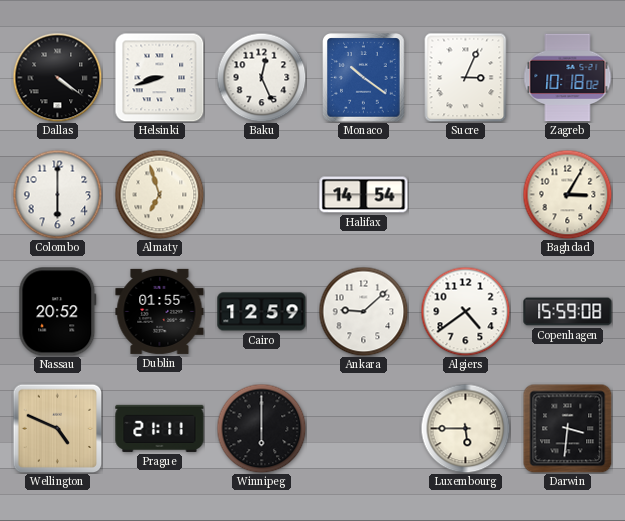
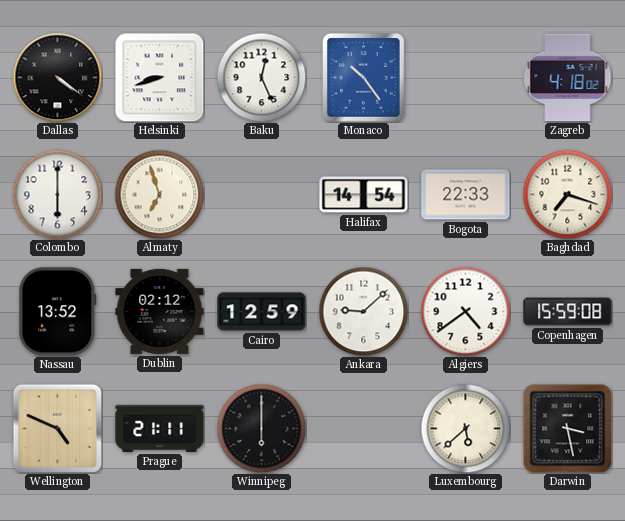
Monaco: 10:21 -> 10:24 (364, 78)
Sucre: 3:04 -> none (466, 77)
Zagreb: 10:18 -> 4:18 (568, 78)
Bogota: none -> 22:33 (466, 195)
Baghdad: 3:05 -> 7:18 (567, 194)
Nassau: 20:52 -> 13:52 (58, 312)
Dublin: 01:55 -> 02:12 (160, 311)
Luxembourg: 5:45 -> 5:38 (465, 428)
Darwin: 3:31 -> 3:28 (567, 428)
